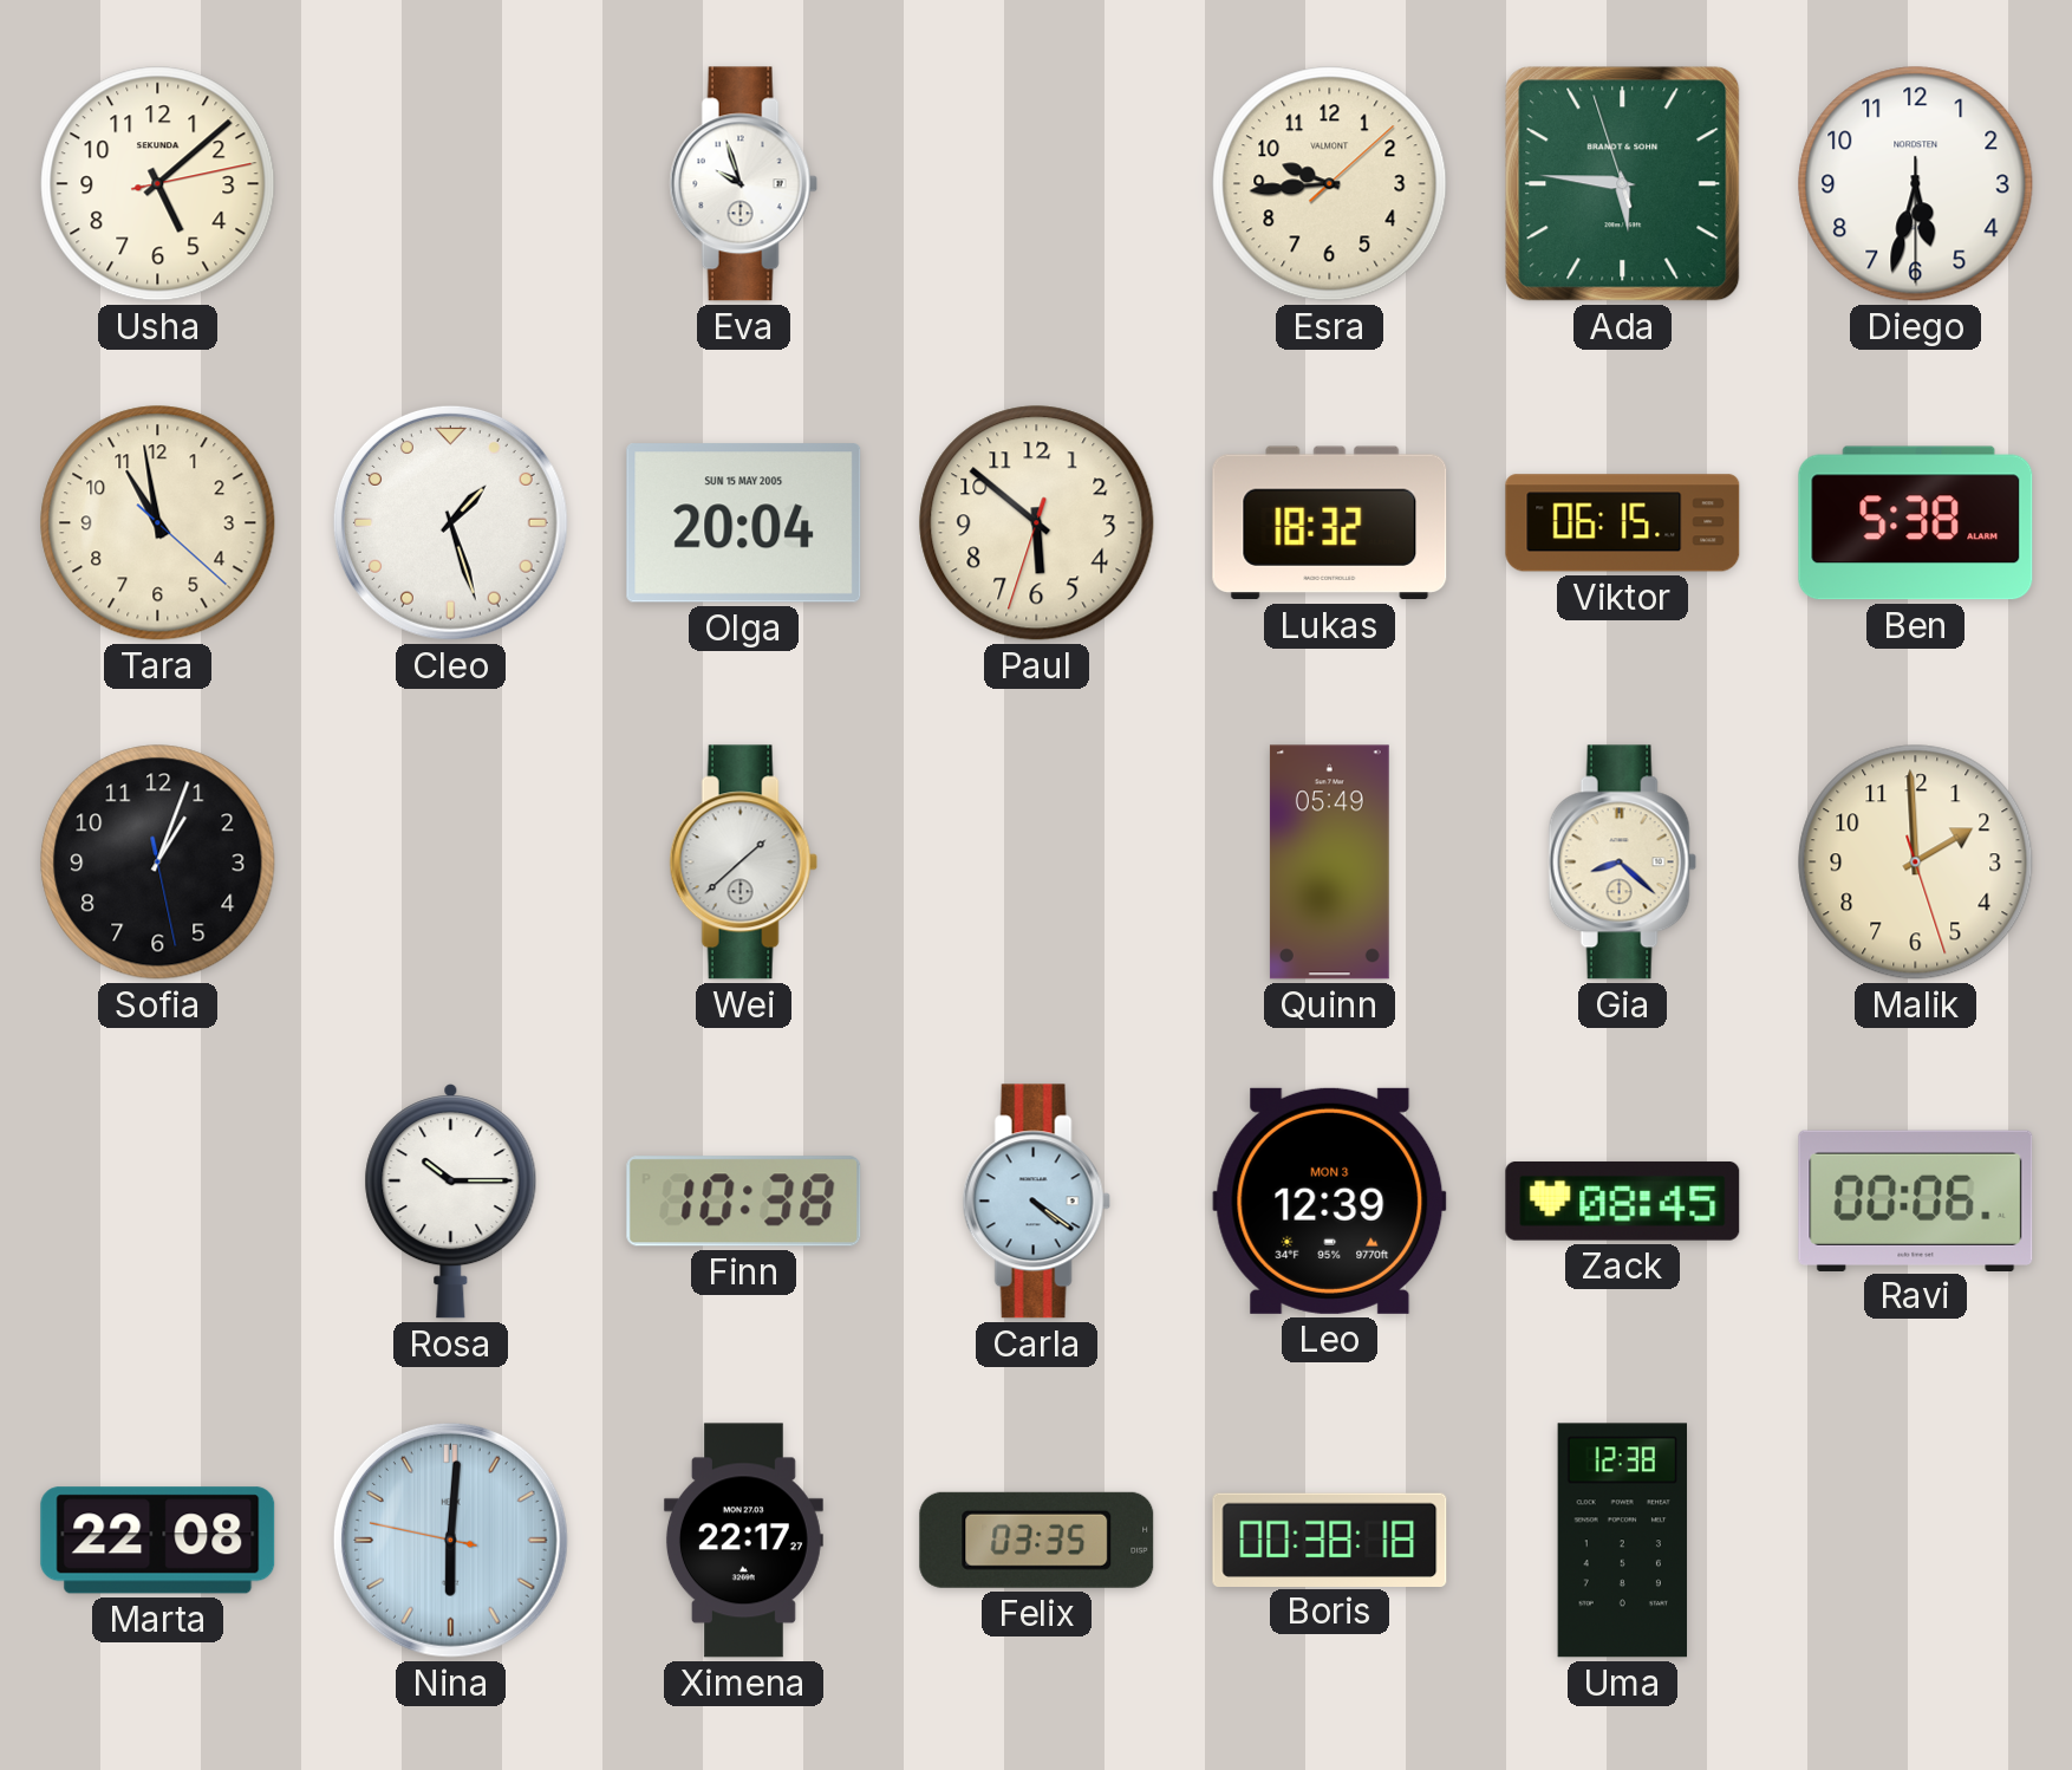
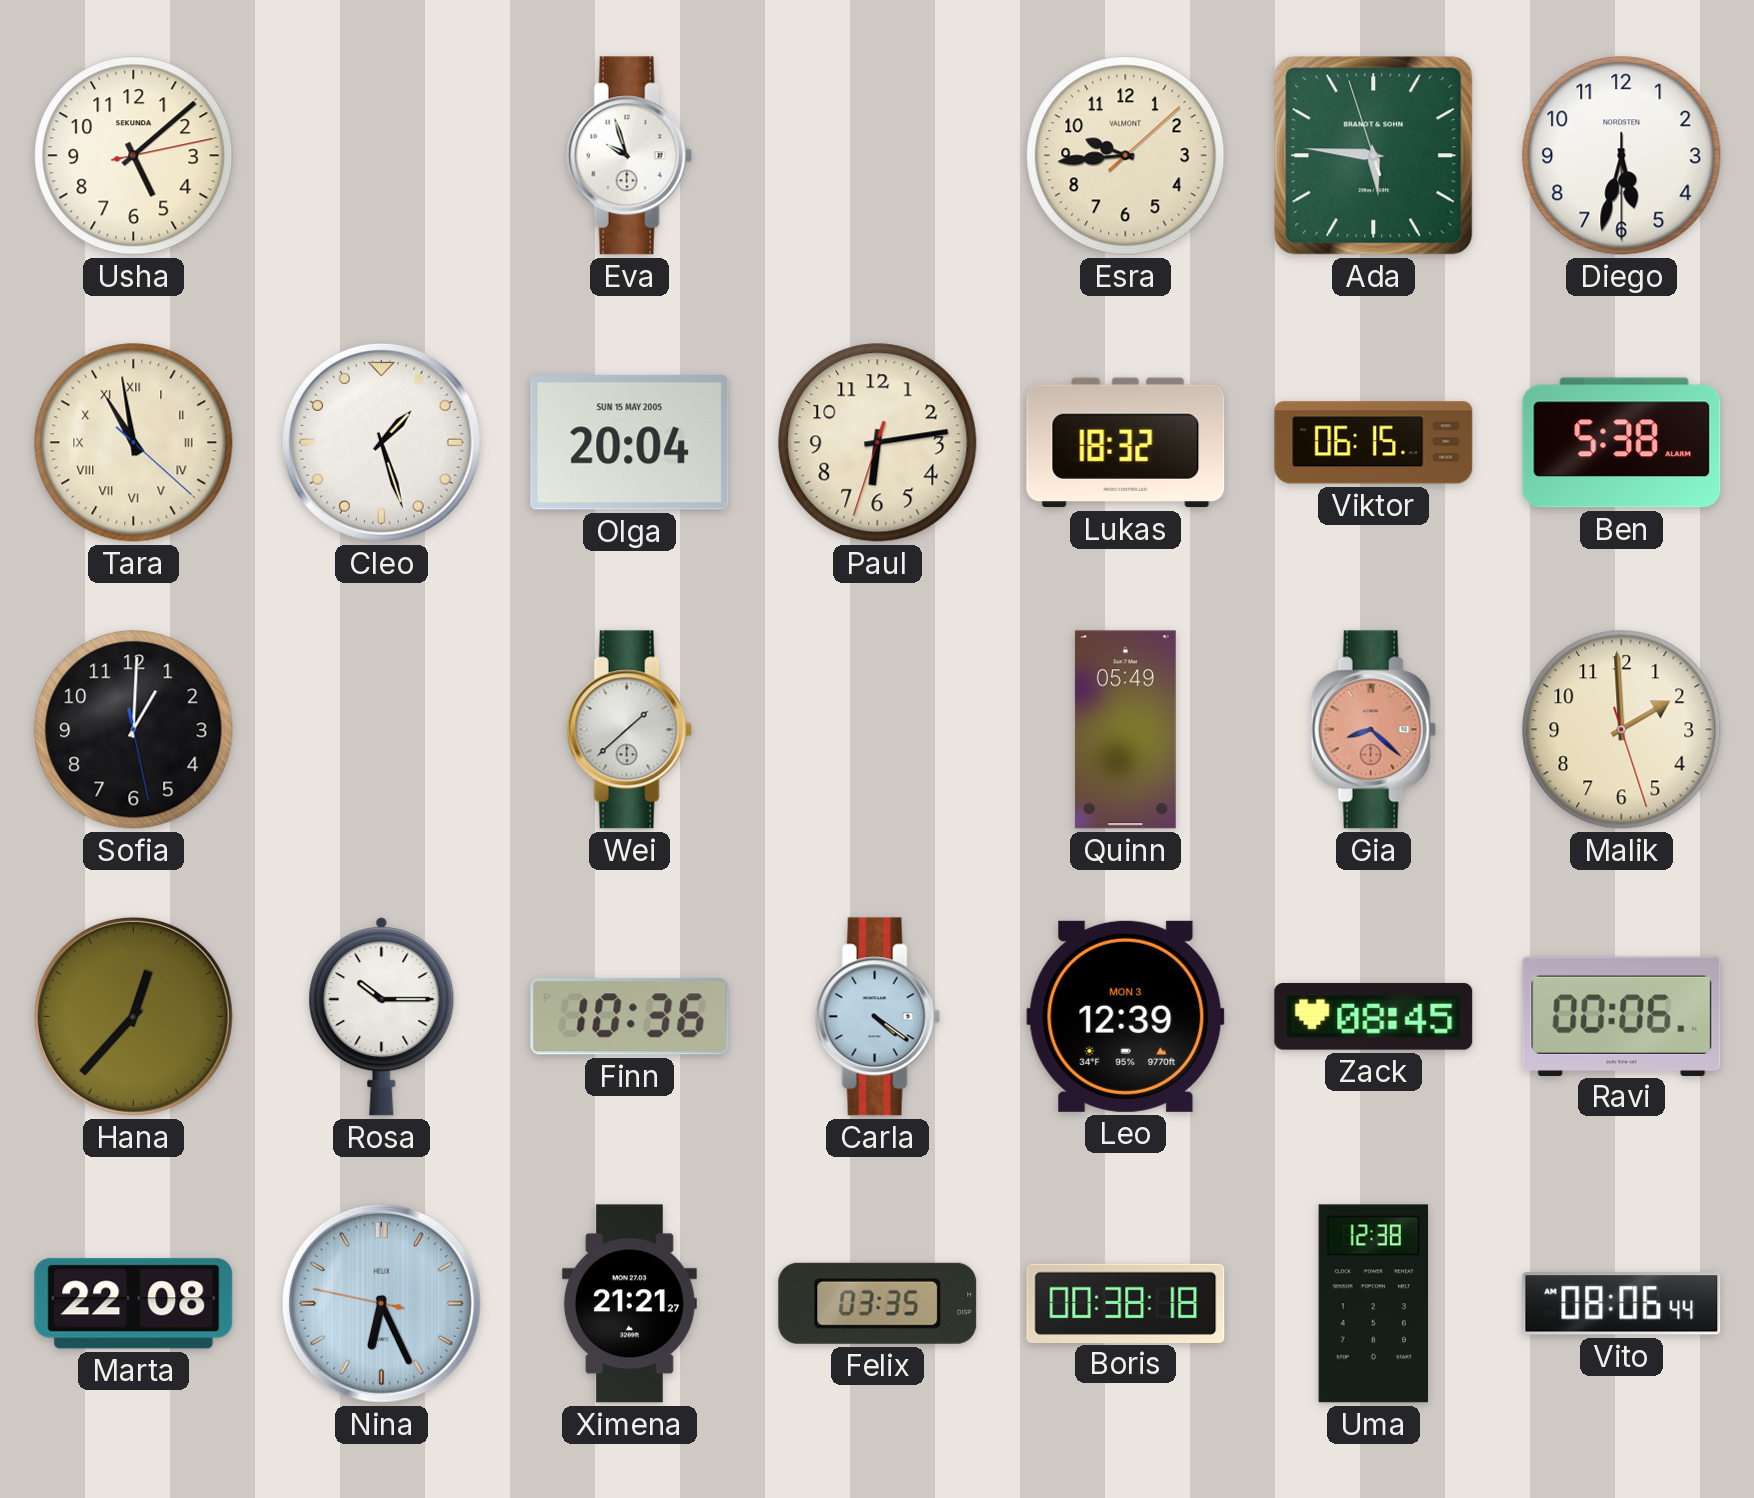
Tara numerals: Arabic -> Roman (134, 443)
Paul: 5:51 -> 6:13 (878, 443)
Sofia: 1:03 -> 1:00 (134, 730)
Gia dial: cream -> salmon (1373, 730)
Hana: none -> 12:37 (133, 1016)
Finn: 10:38 -> 10:36 (630, 1017)
Nina: 6:00 -> 6:25 (381, 1303)
Ximena: 22:17 -> 21:21 (629, 1304)
Vito: none -> 08:06 (1622, 1304)
